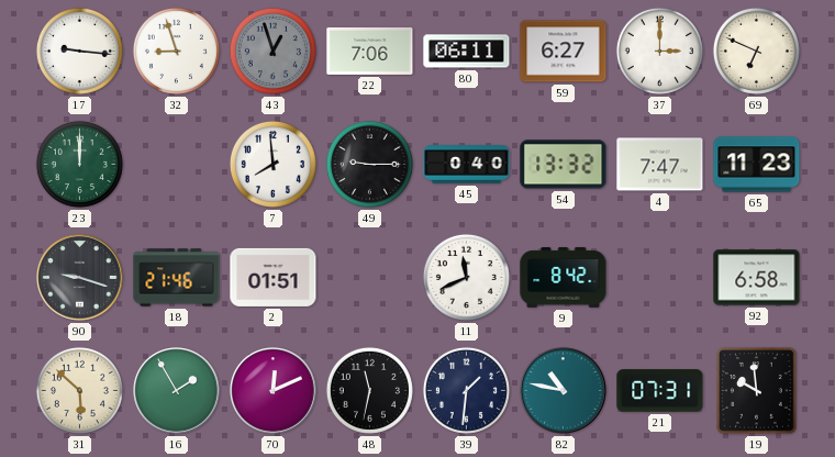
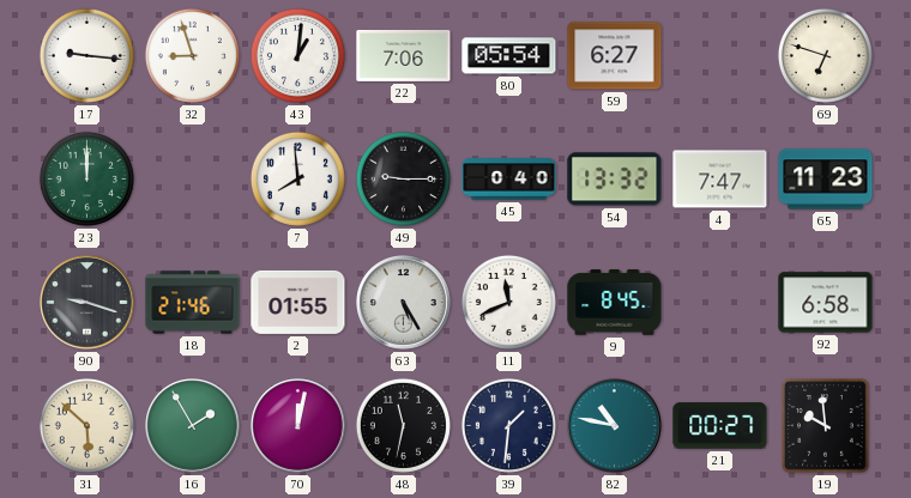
43: 12:57 -> 1:01 (297, 55)
43 dial: grey -> white (297, 55)
80: 06:11 -> 05:54 (509, 56)
37: 3:00 -> none (659, 51)
69: 6:49 -> 6:48 (825, 55)
2: 01:51 -> 01:55 (298, 302)
63: none -> 5:25 (404, 303)
9: 8:42 -> 8:45 (615, 303)
70: 12:11 -> 12:02 (298, 426)
21: 07:31 -> 00:27 (720, 426)
